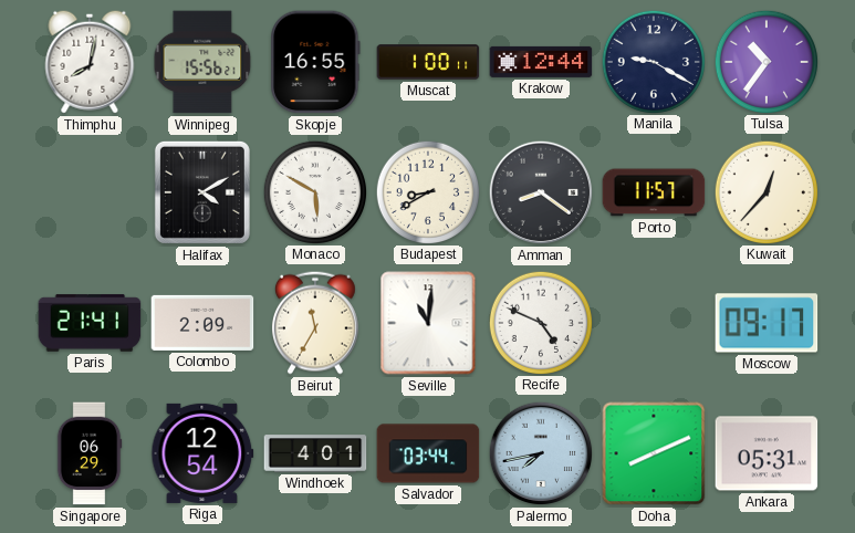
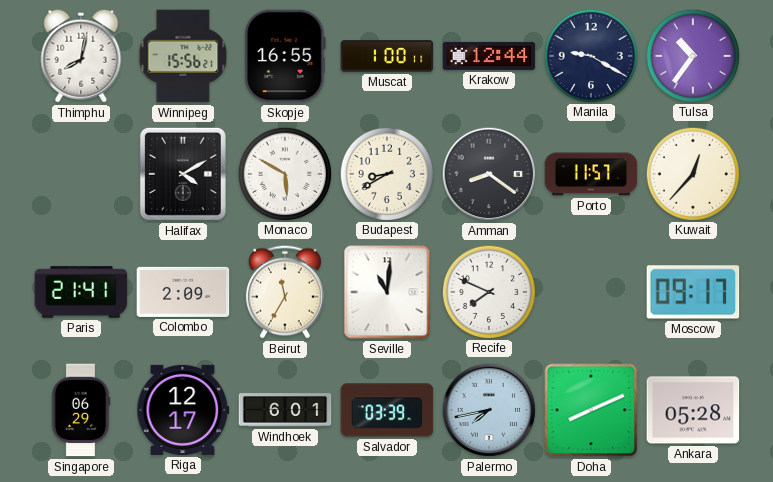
Recife: 4:49 -> 7:49 (488, 291)
Riga: 12:54 -> 12:17 (183, 410)
Windhoek: 4:01 -> 6:01 (285, 410)
Salvador: 03:44 -> 03:39 (387, 410)
Ankara: 05:31 -> 05:28 (693, 410)
